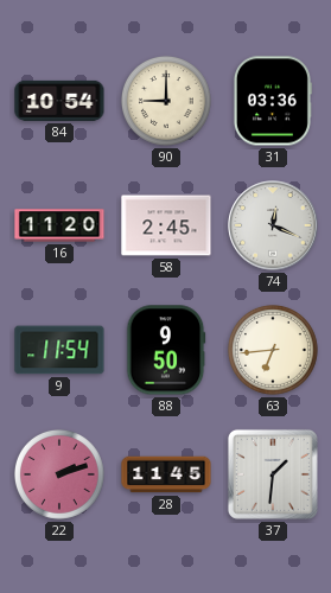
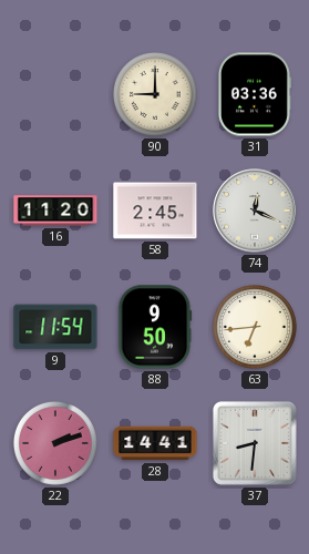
84: 10:54 -> none (59, 101)
28: 11:45 -> 14:41 (155, 443)
37: 1:31 -> 8:31 (255, 443)
